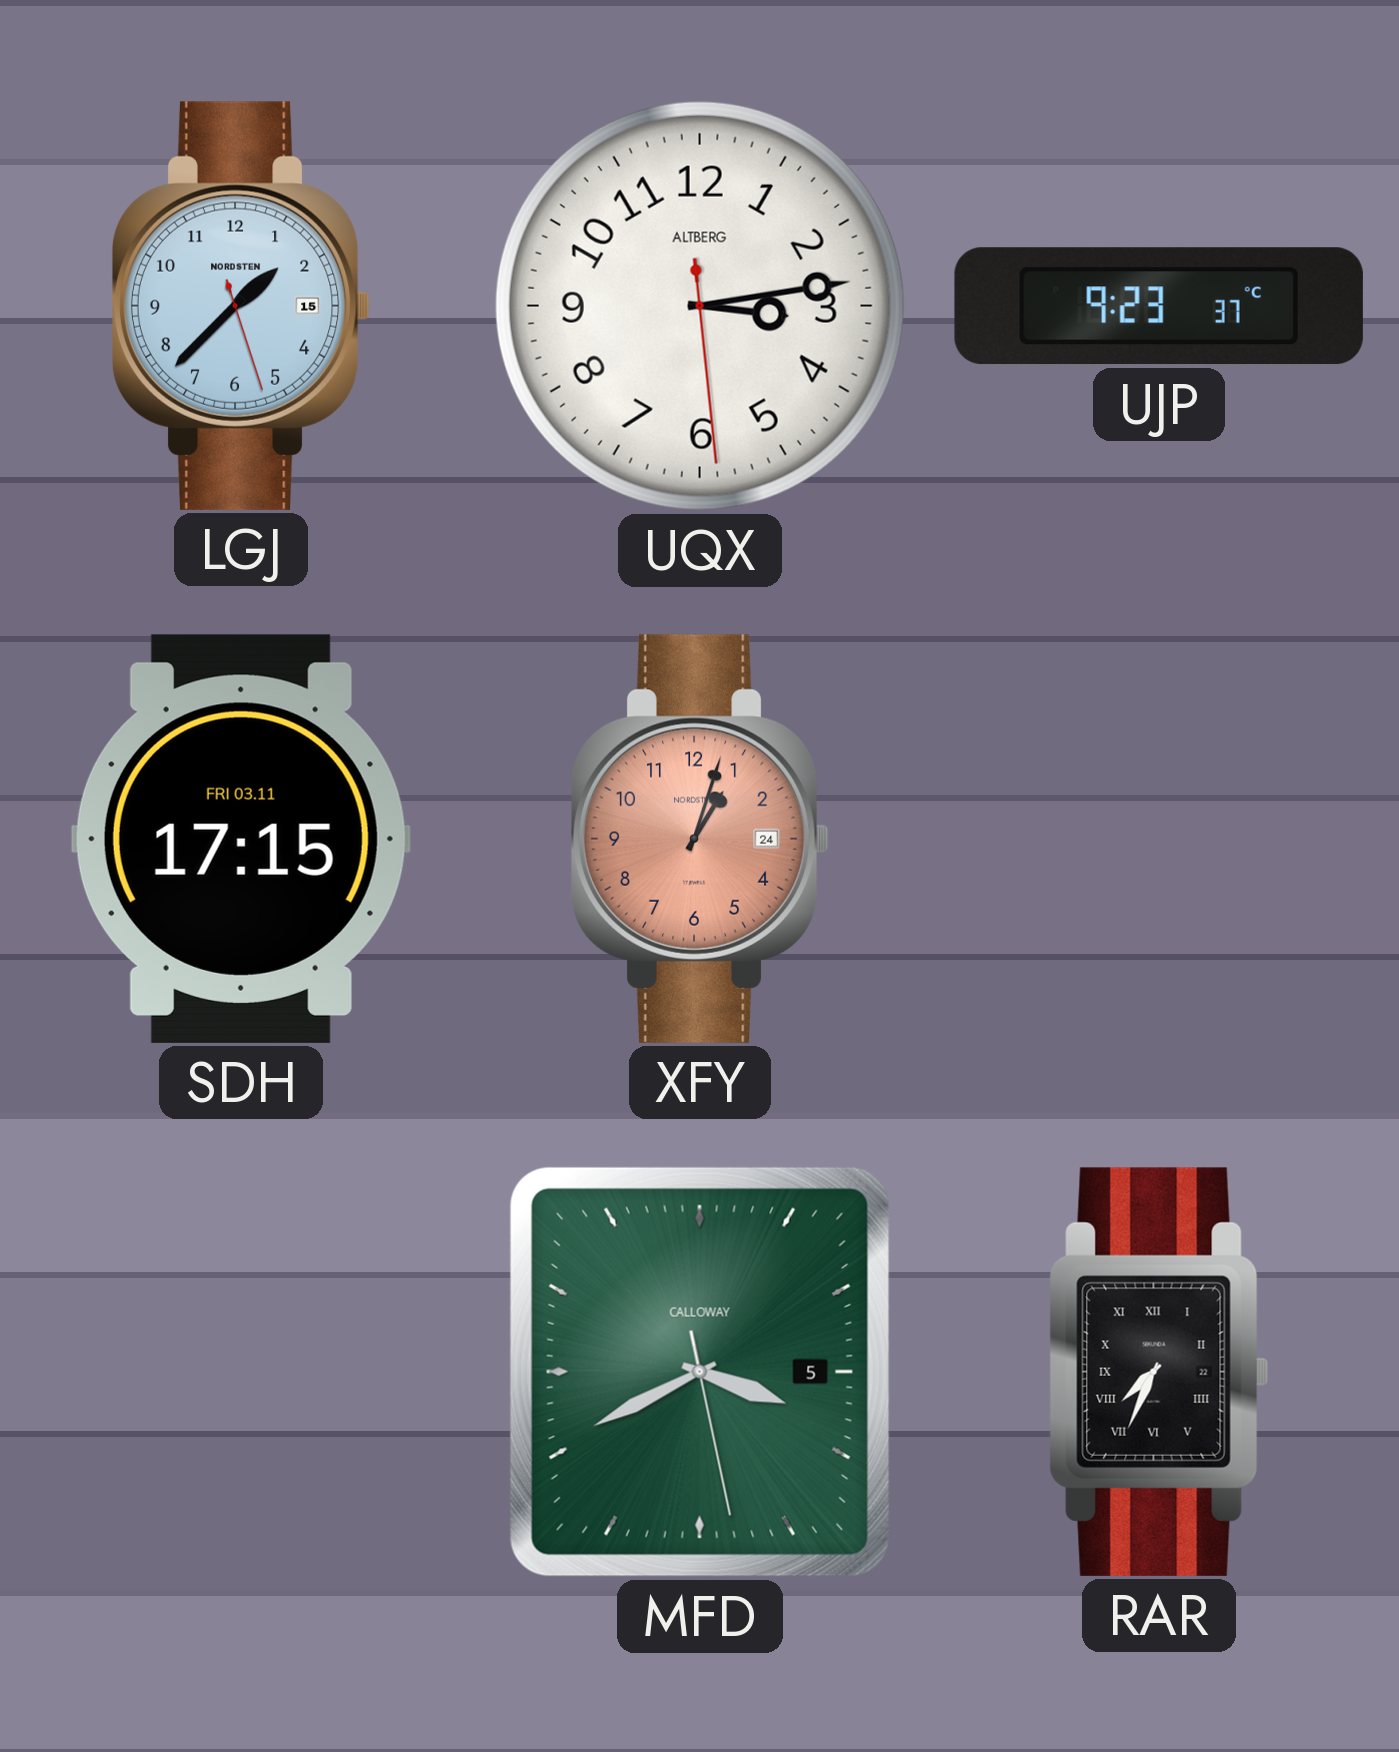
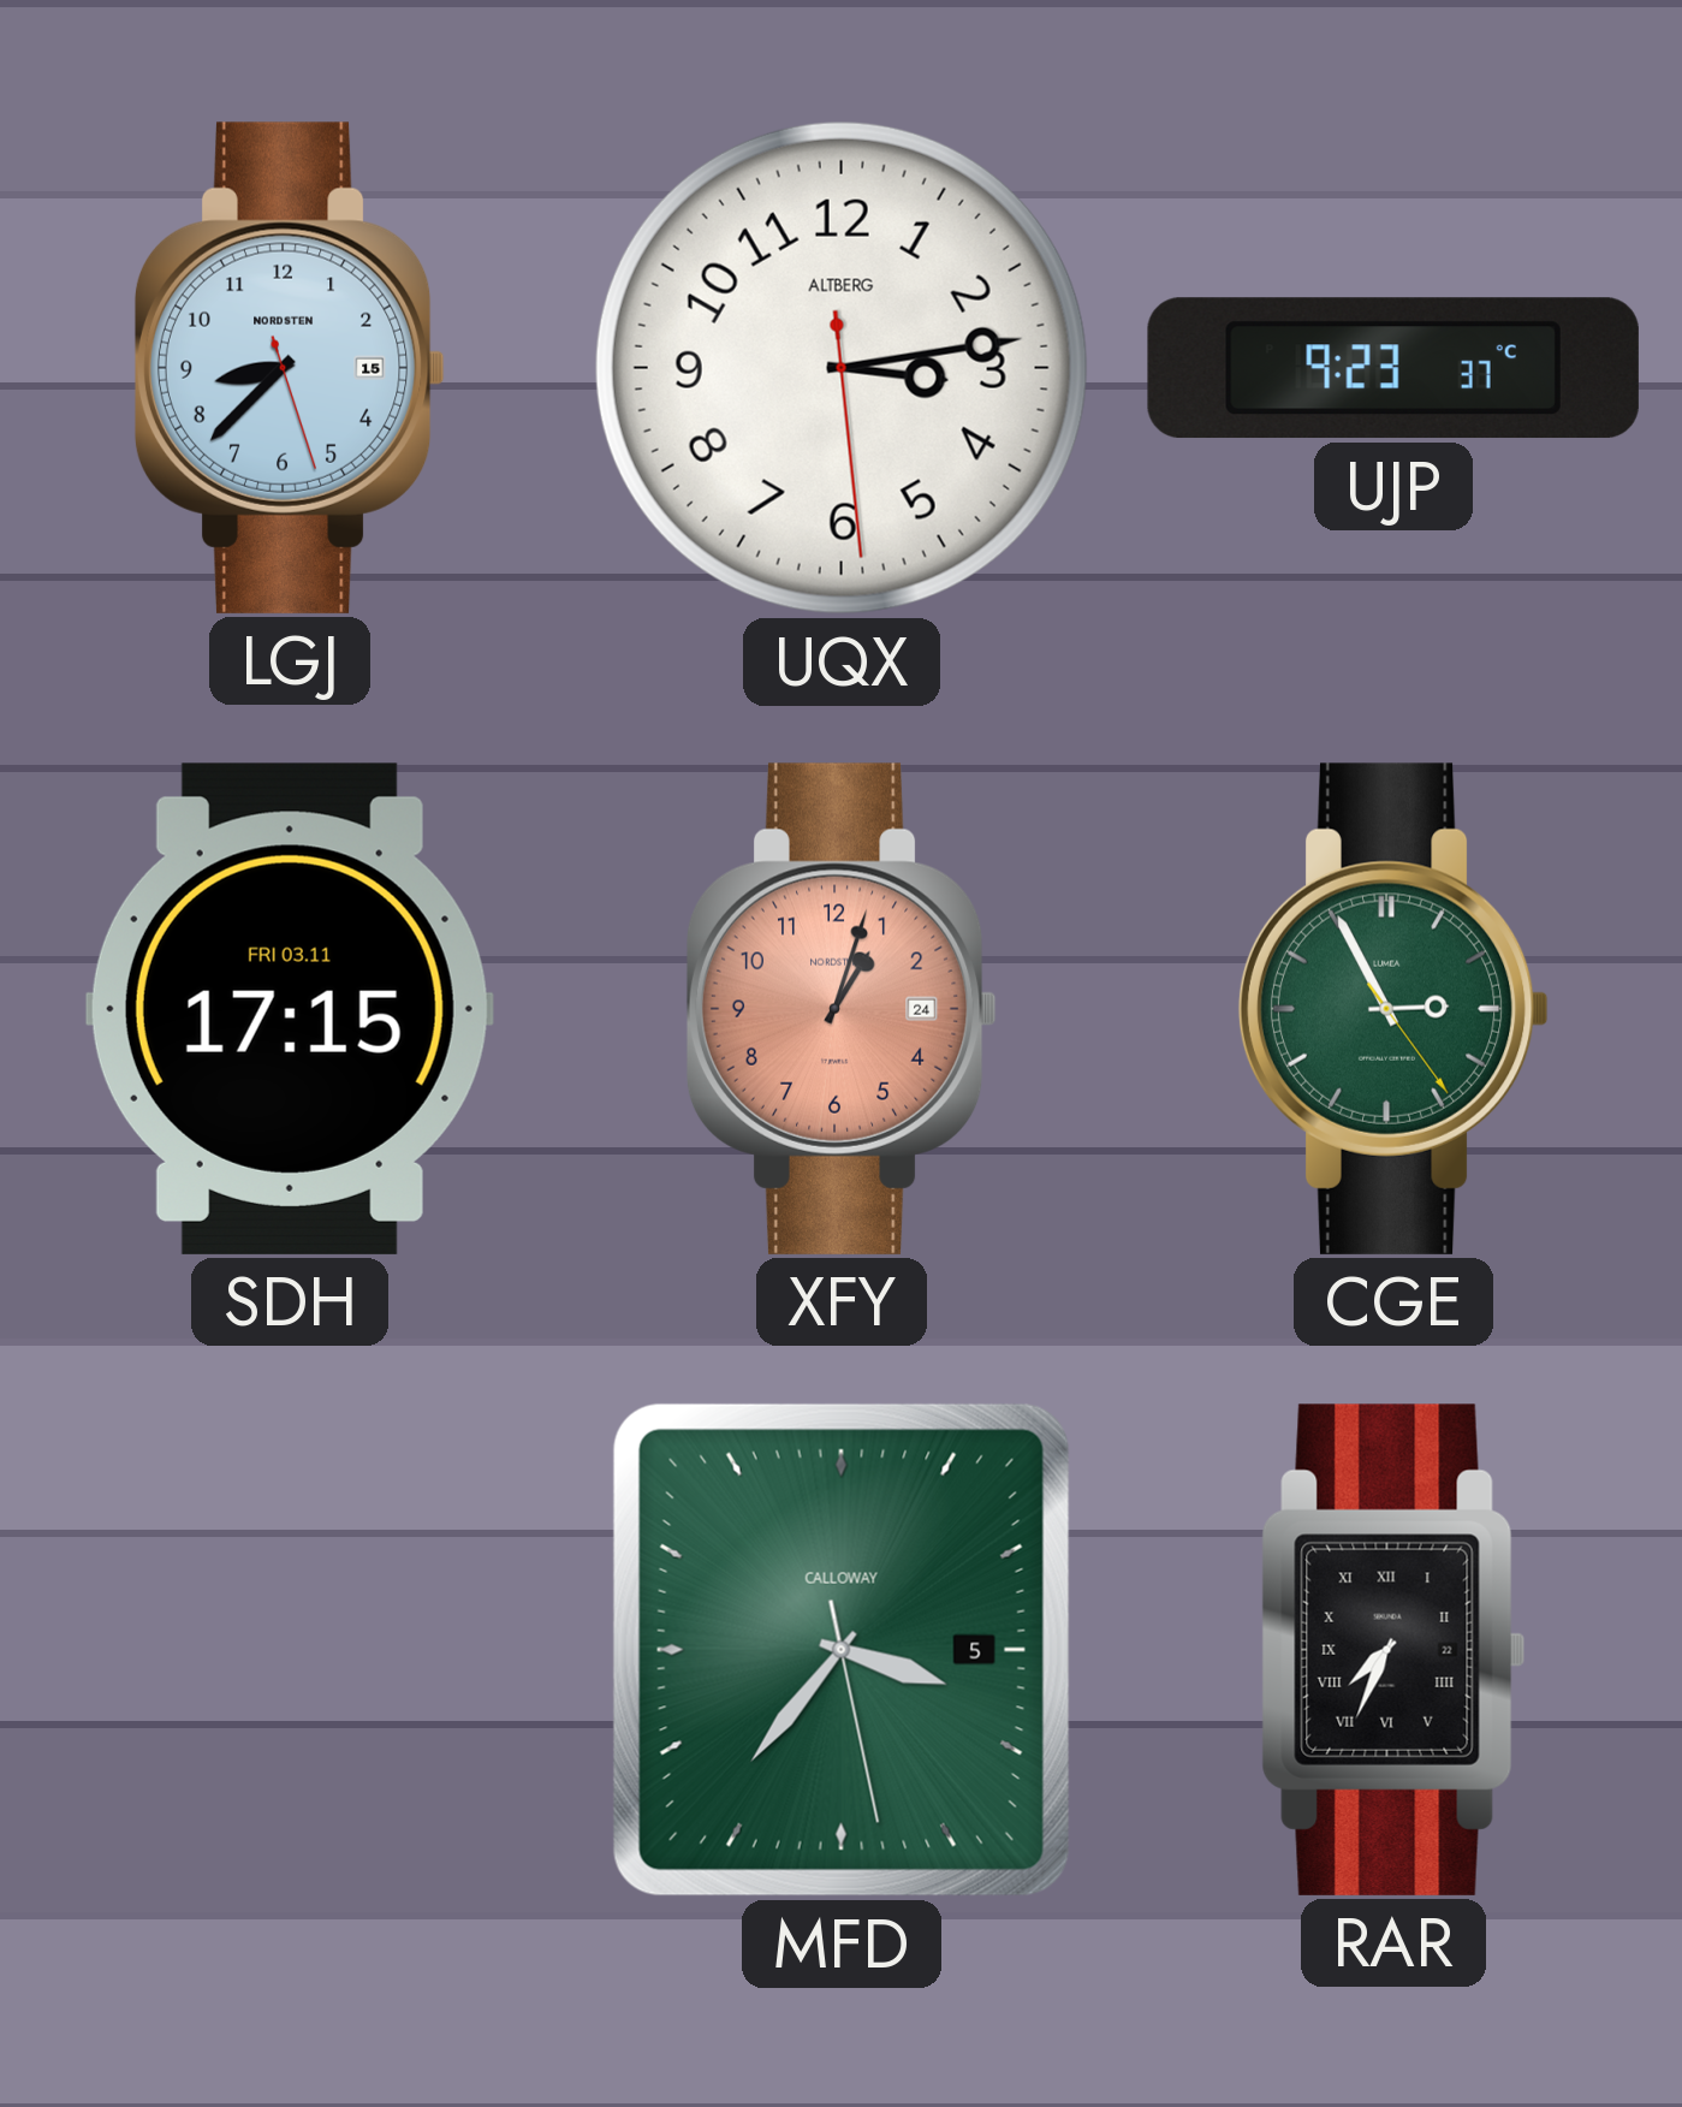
LGJ: 1:37 -> 8:37 (290, 368)
CGE: none -> 2:55 (1393, 1009)
MFD: 3:40 -> 3:36 (842, 1650)
